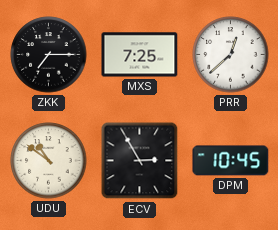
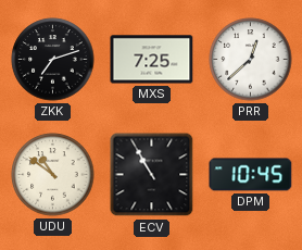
ZKK: 7:15 -> 7:12 (53, 60)
ECV: 2:55 -> 10:55 (152, 175)
